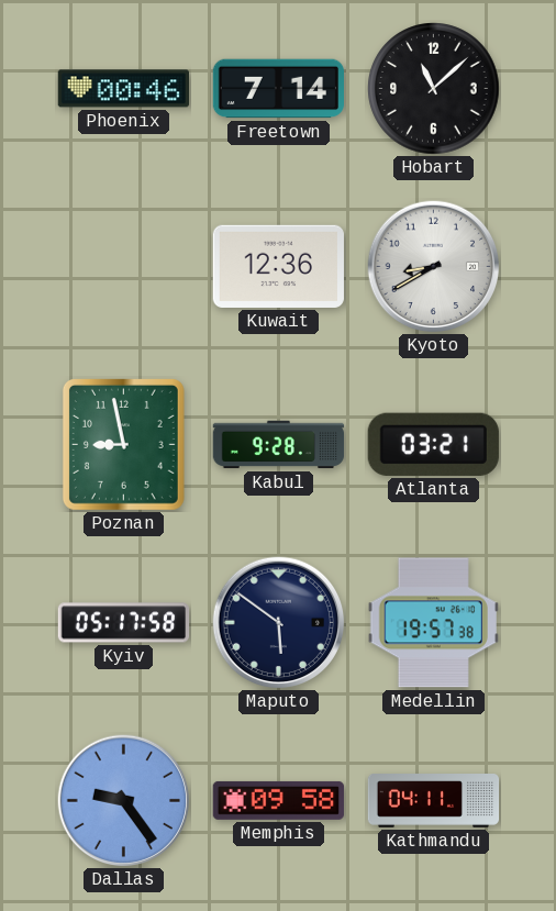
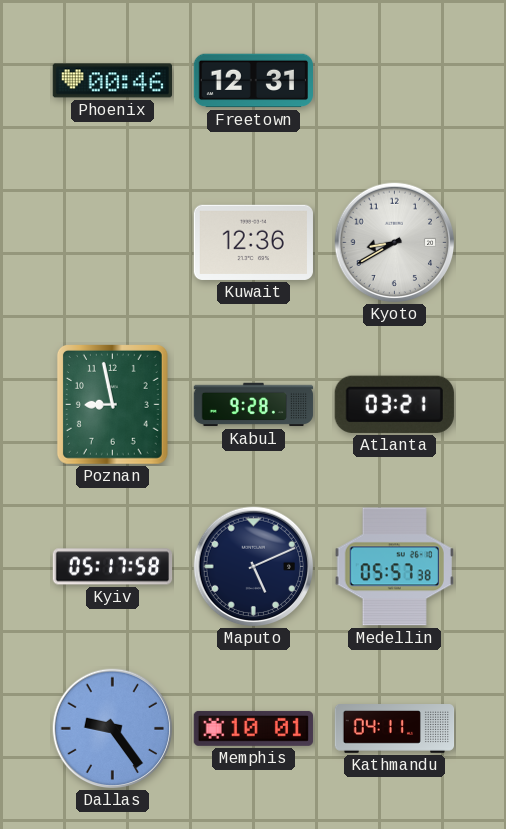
Freetown: 7:14 -> 12:31 (253, 81)
Hobart: 11:08 -> none (434, 89)
Maputo: 5:51 -> 5:11 (254, 567)
Medellin: 19:57 -> 05:57 (394, 567)
Memphis: 09:58 -> 10:01 (253, 728)
